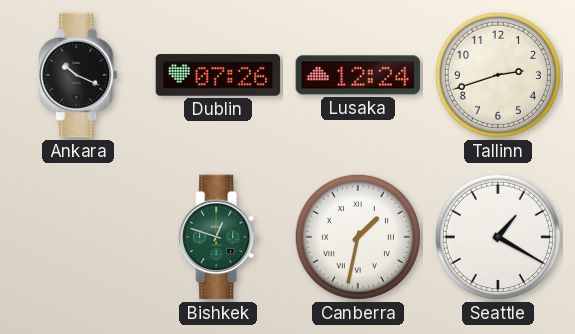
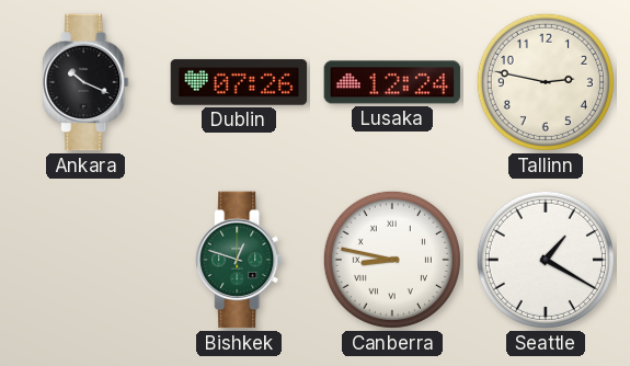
Tallinn: 2:42 -> 2:47 (546, 82)
Canberra: 1:32 -> 8:47 (392, 260)
